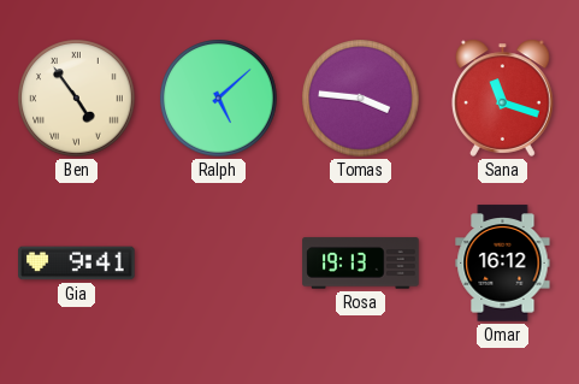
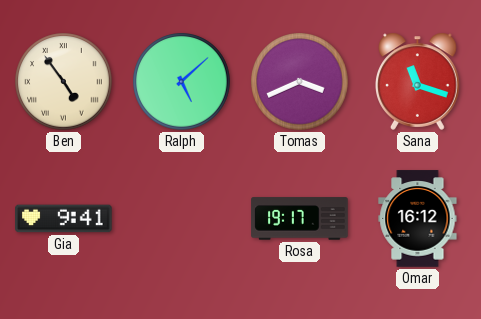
Tomas: 3:46 -> 3:41 (300, 82)
Rosa: 19:13 -> 19:17 (300, 219)
